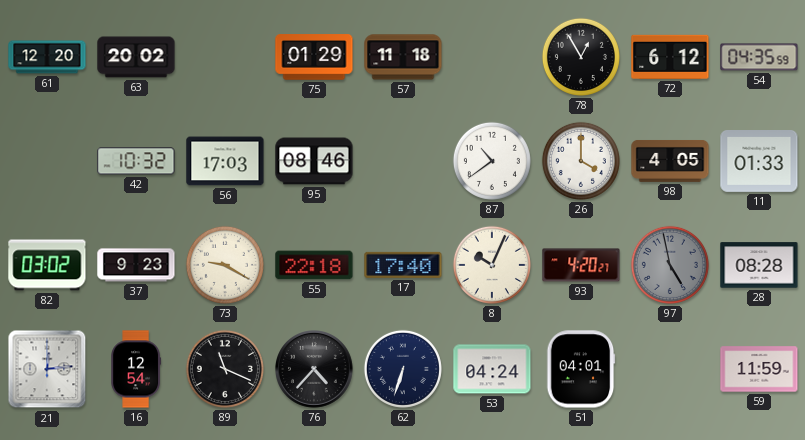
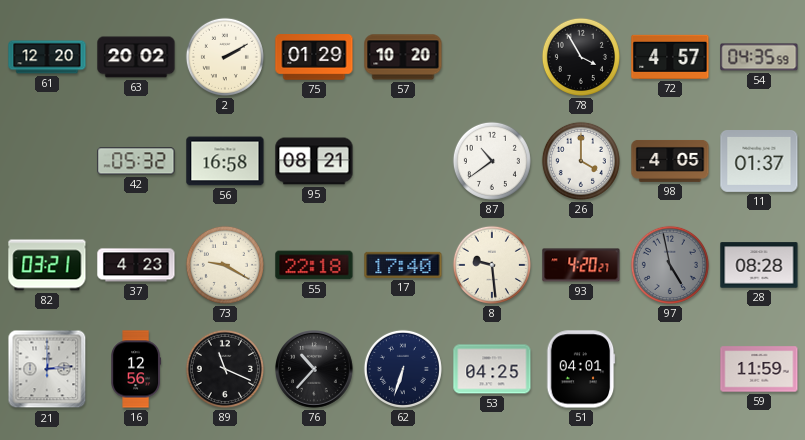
2: none -> 2:10 (225, 57)
57: 11:18 -> 10:20 (403, 57)
78: 12:55 -> 3:55 (581, 57)
72: 6:12 -> 4:57 (670, 57)
42: 10:32 -> 05:32 (136, 161)
56: 17:03 -> 16:58 (225, 161)
95: 08:46 -> 08:21 (314, 161)
11: 01:33 -> 01:37 (759, 162)
82: 03:02 -> 03:21 (47, 265)
37: 9:23 -> 4:23 (136, 265)
8: 10:04 -> 9:29 (492, 265)
16: 12:54 -> 12:56 (136, 369)
76: 4:37 -> 10:37 (315, 370)
53: 04:24 -> 04:25 (492, 369)
